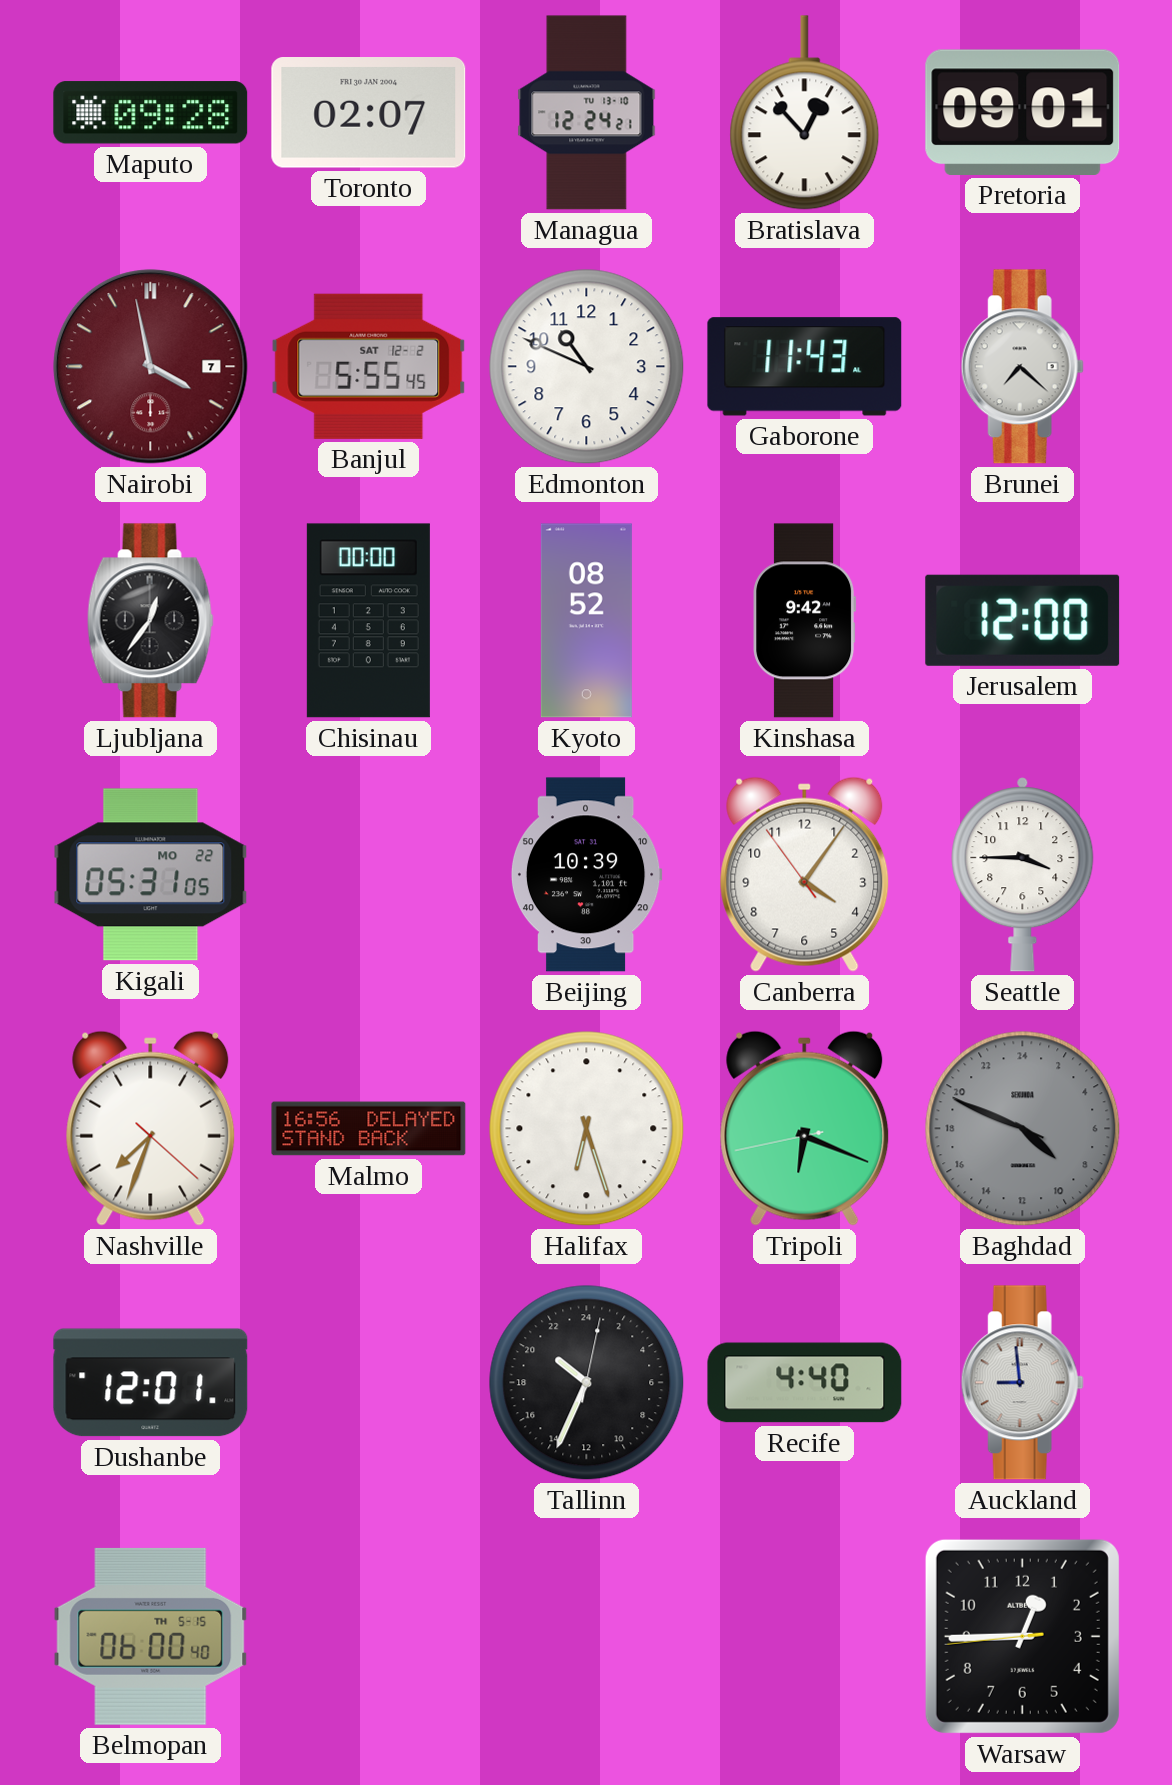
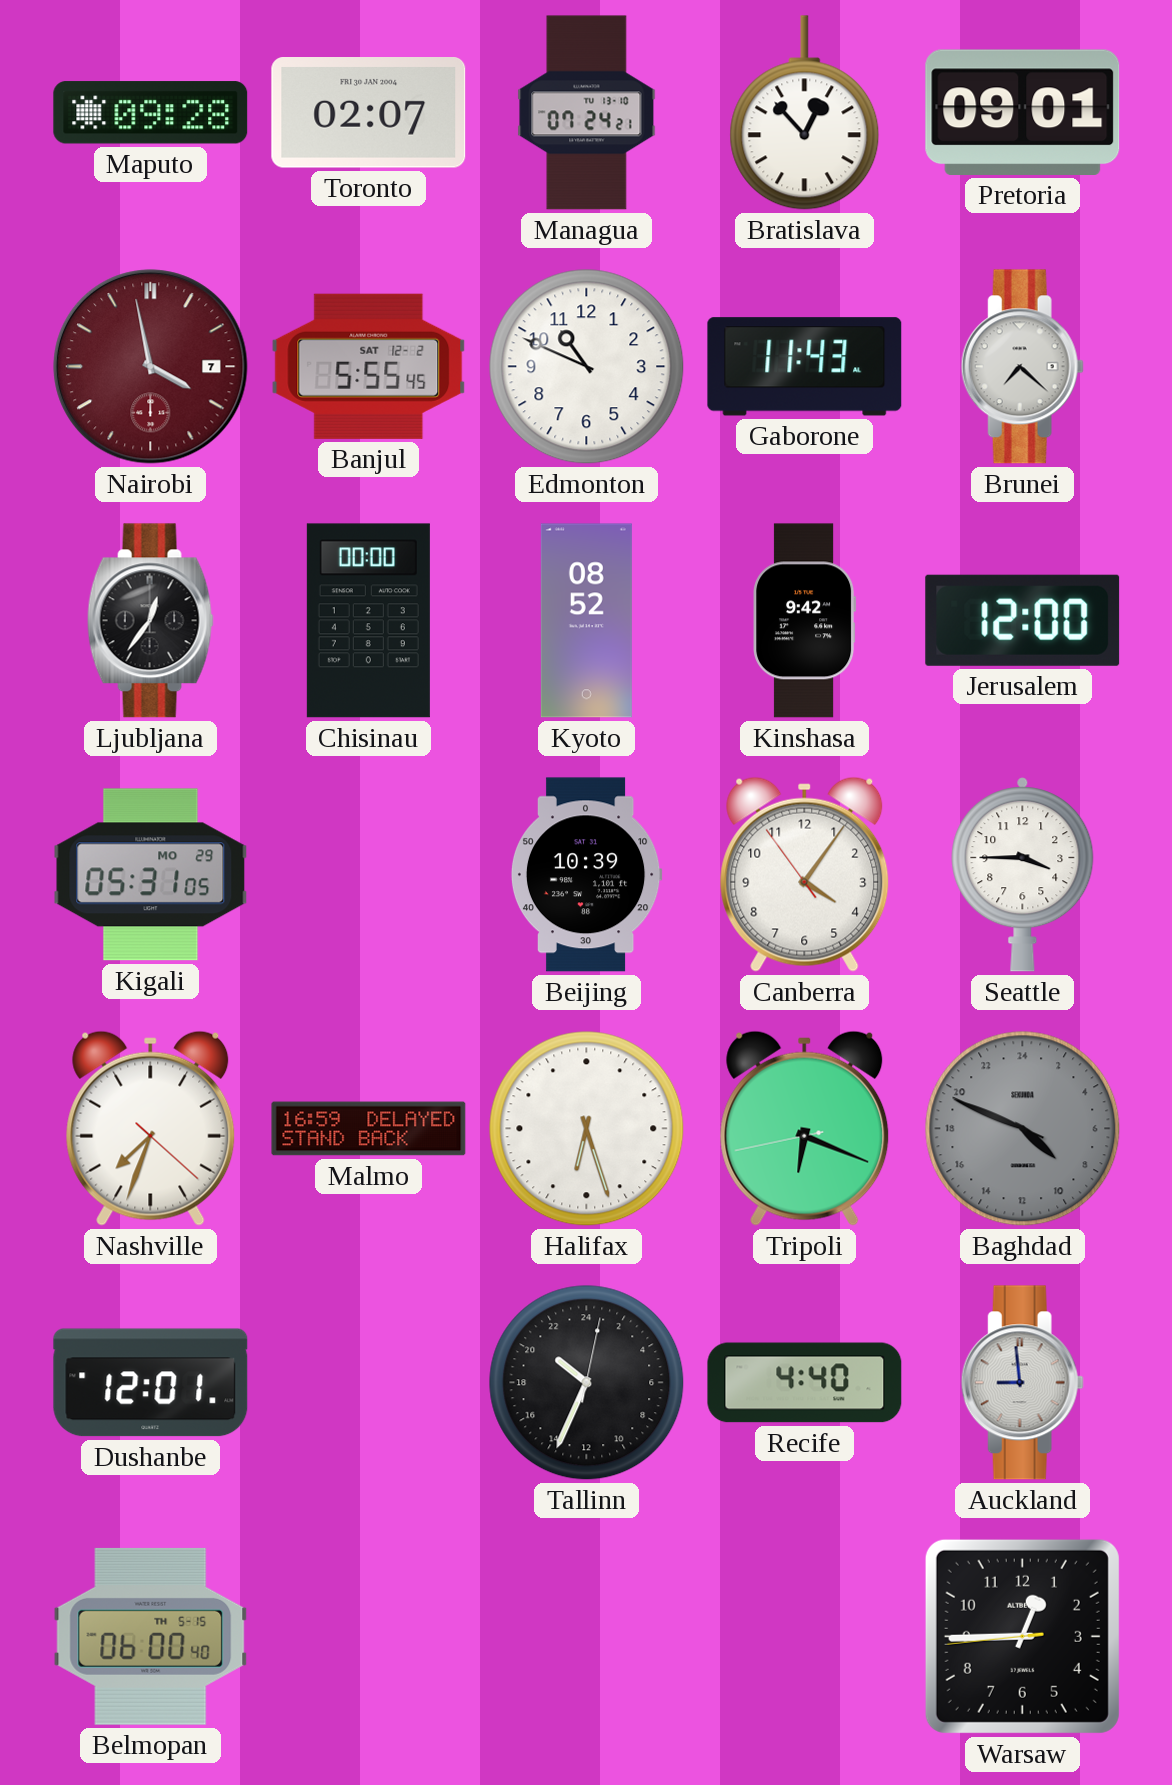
Managua: 12:24 -> 07:24 (587, 113)
Kigali date: MO 22 -> MO 29 (151, 875)
Malmo: 16:56 -> 16:59 (369, 1129)
